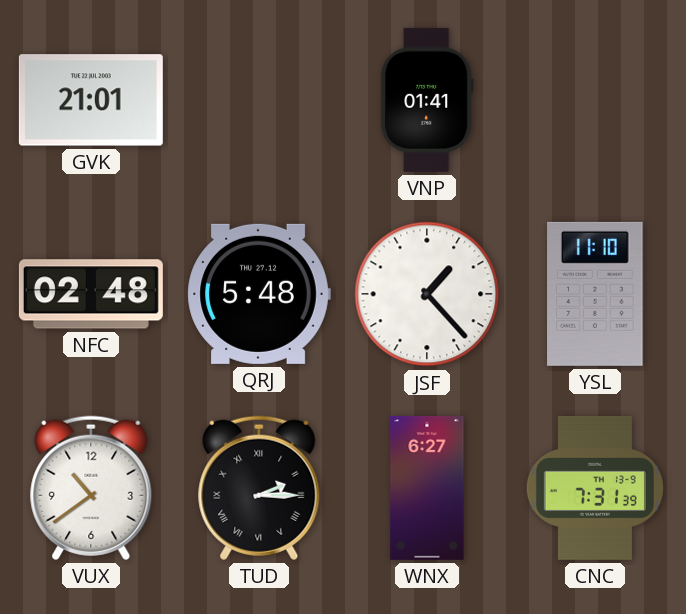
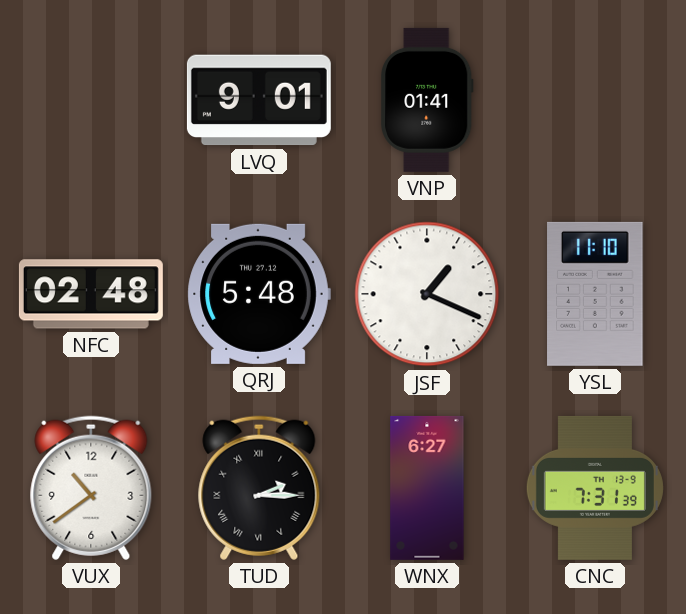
GVK: 21:01 -> none (91, 100)
LVQ: none -> 9:01 (259, 100)
JSF: 1:23 -> 1:19 (427, 294)
